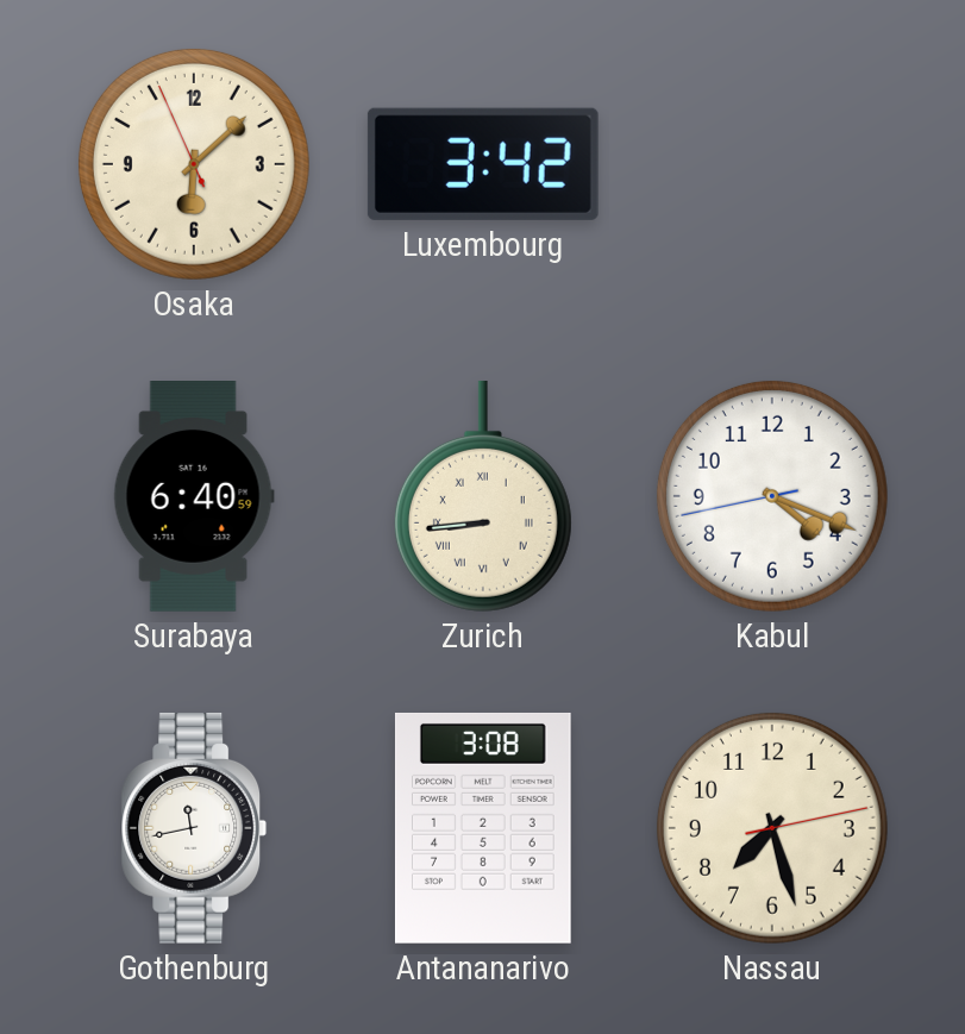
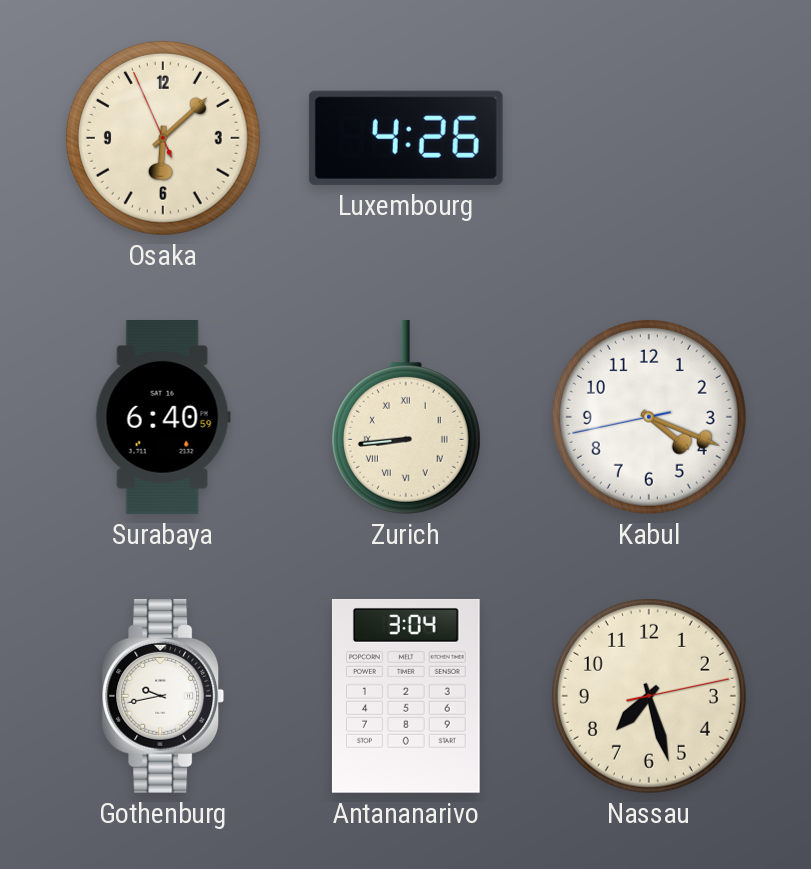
Luxembourg: 3:42 -> 4:26 (406, 138)
Gothenburg: 11:43 -> 9:43 (163, 696)
Antananarivo: 3:08 -> 3:04 (406, 696)
